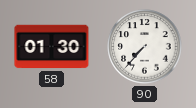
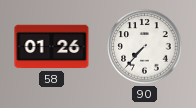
58: 01:30 -> 01:26 (52, 47)
